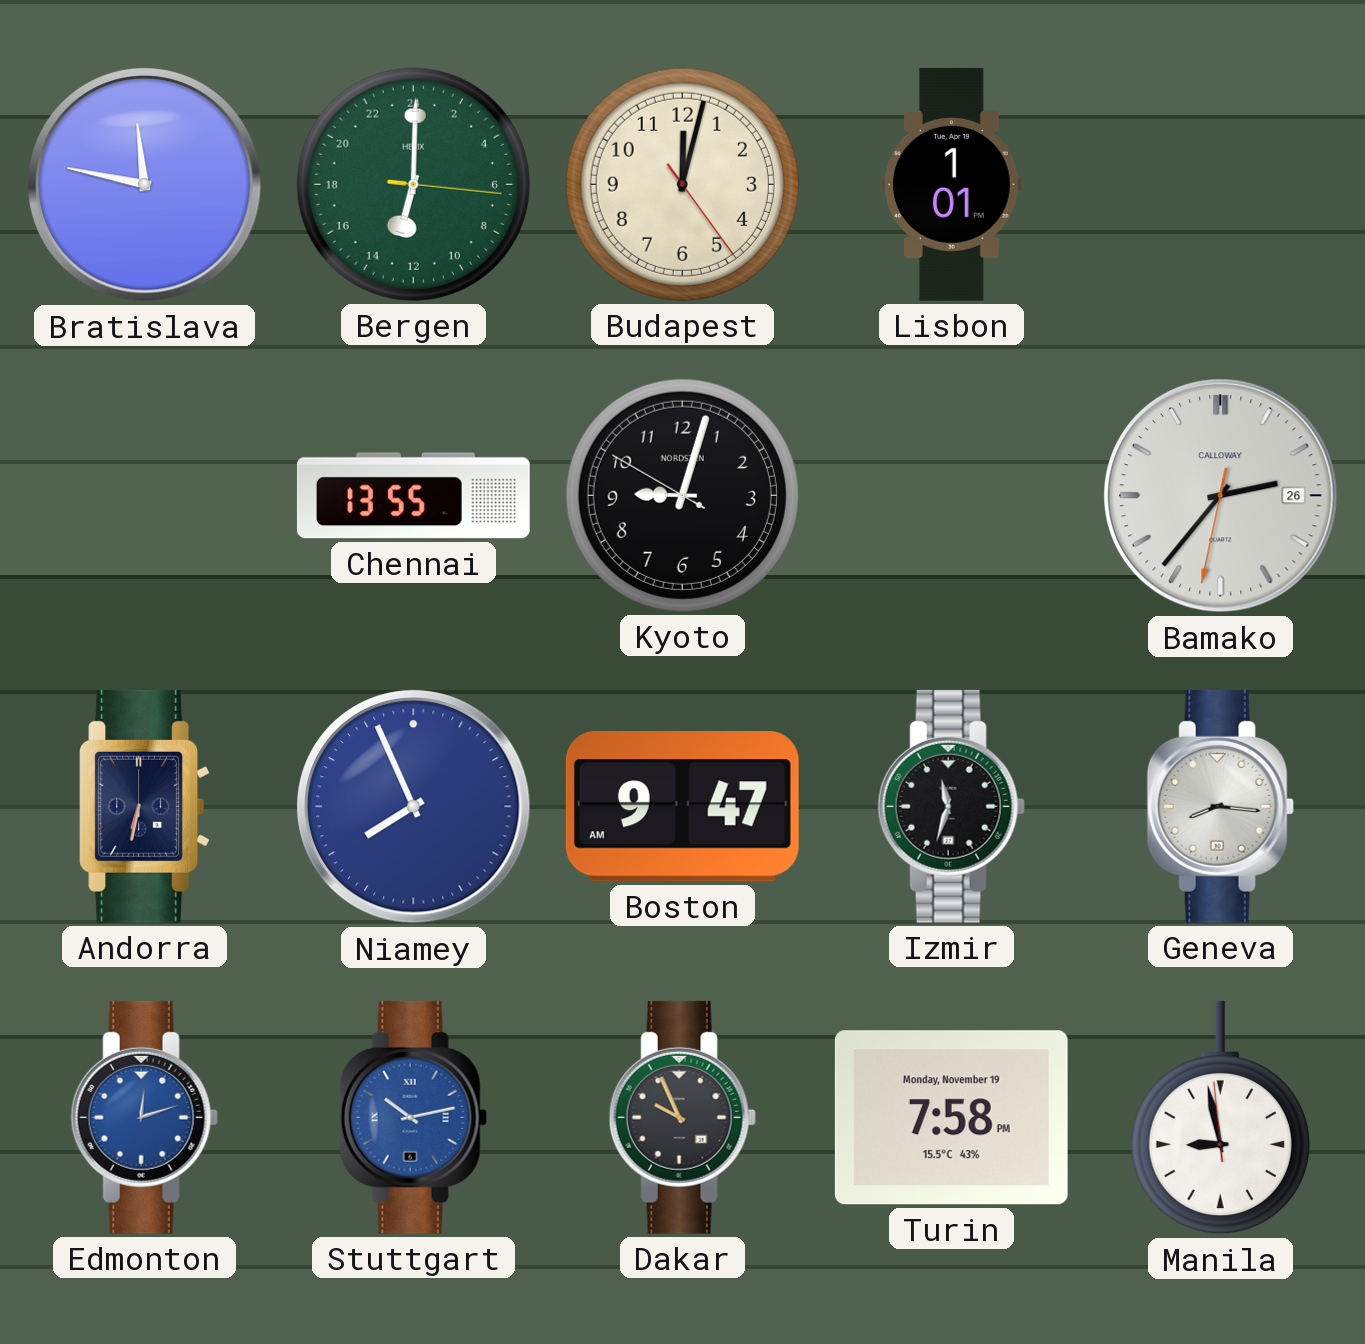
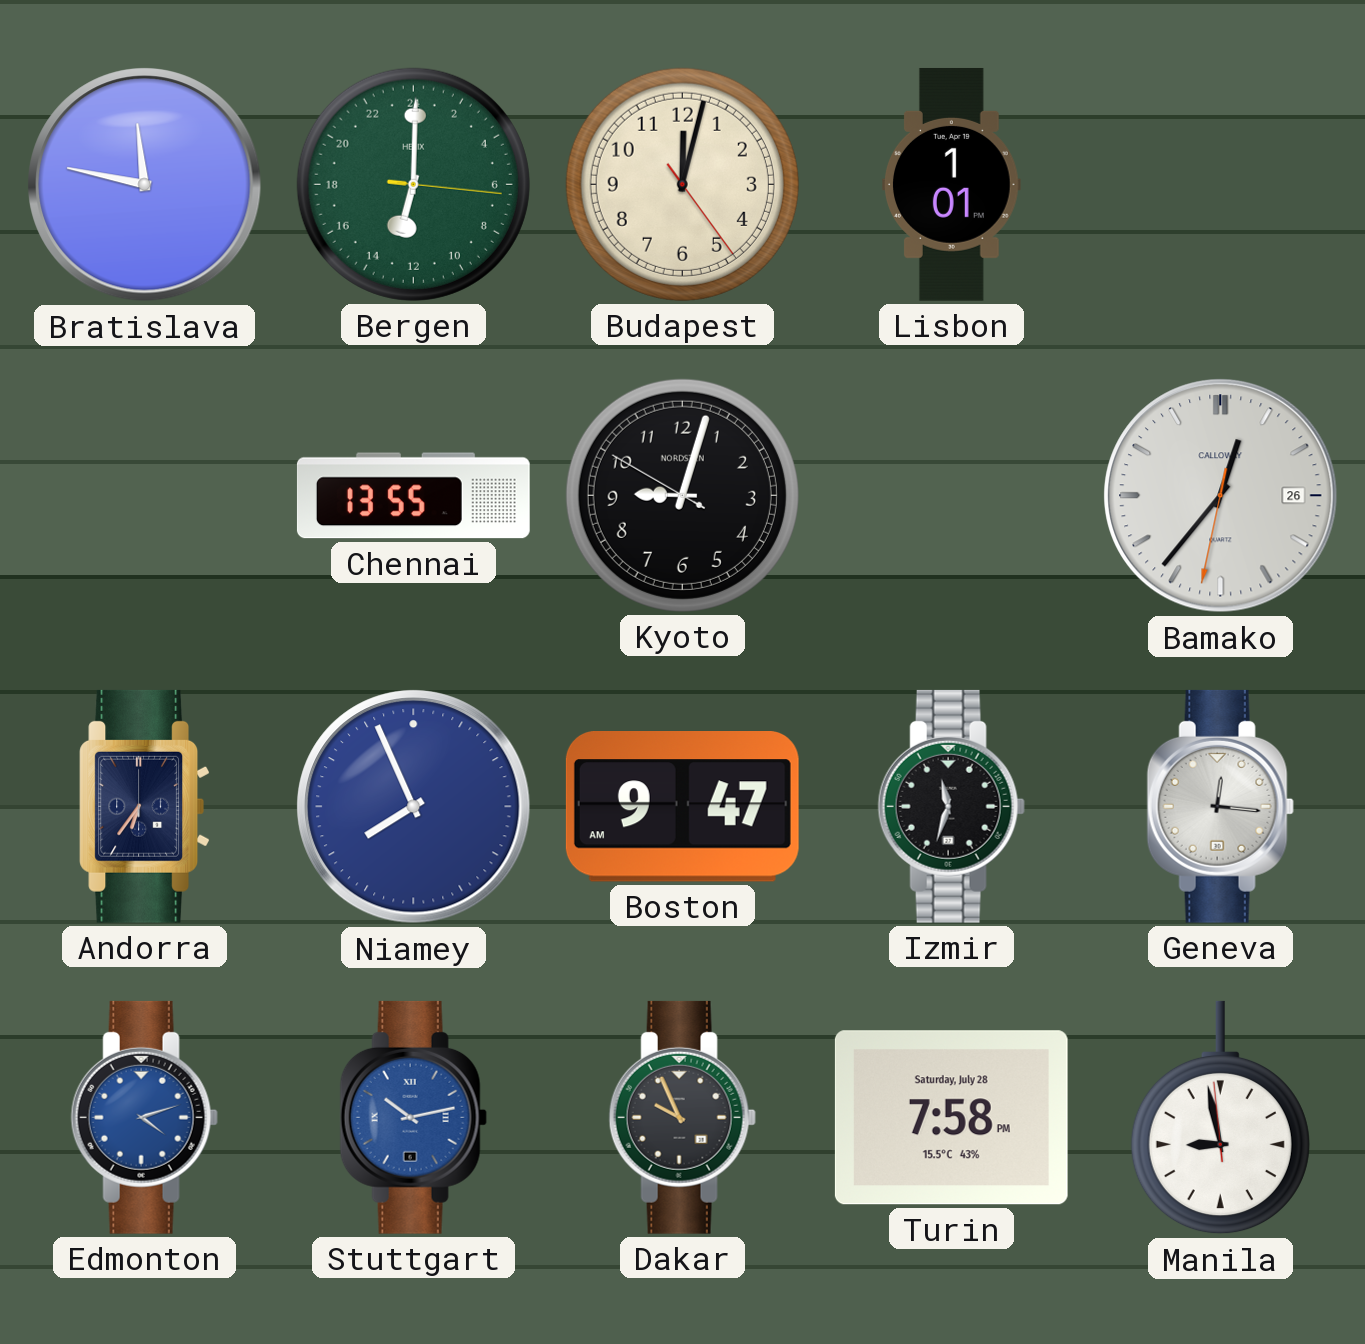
Bamako: 2:36 -> 12:36 (1221, 496)
Andorra: 6:32 -> 6:36 (144, 806)
Geneva: 8:16 -> 12:16 (1220, 806)
Edmonton: 12:12 -> 4:12 (144, 1117)
Turin date: Monday, November 19 -> Saturday, July 28 (951, 1118)
